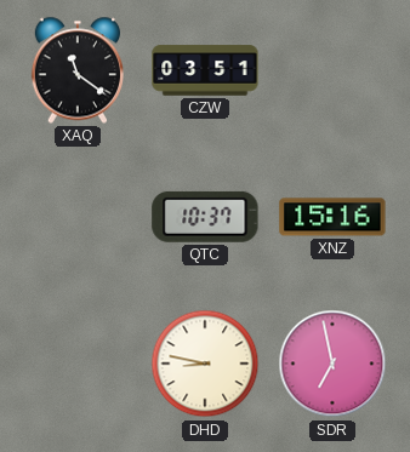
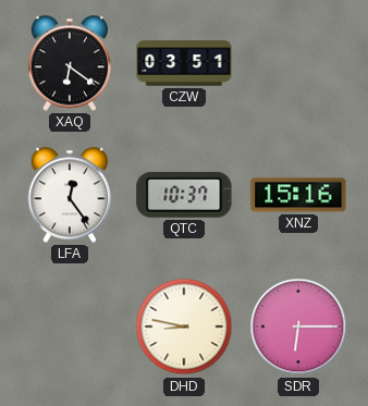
XAQ: 11:21 -> 6:21 (70, 63)
LFA: none -> 12:24 (70, 195)
SDR: 6:58 -> 6:15 (298, 327)
